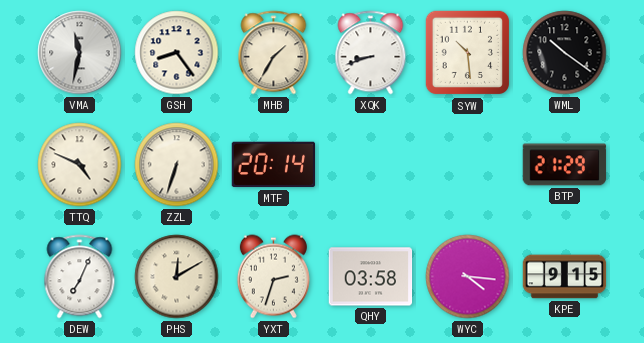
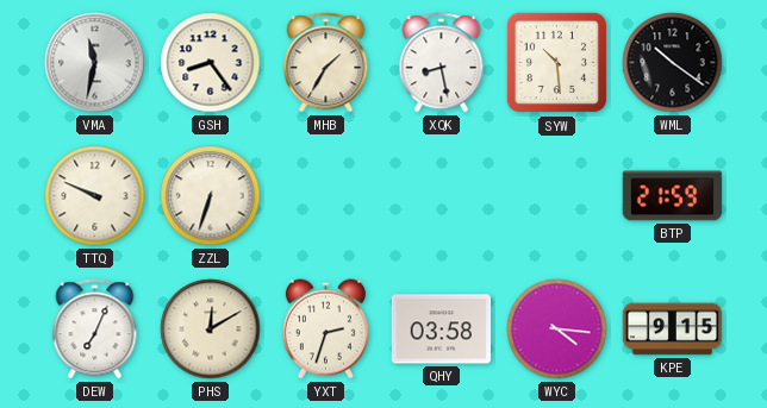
XQK: 8:42 -> 8:28 (442, 63)
TTQ: 4:49 -> 9:49 (95, 196)
MTF: 20:14 -> none (274, 165)
BTP: 21:29 -> 21:59 (673, 196)
